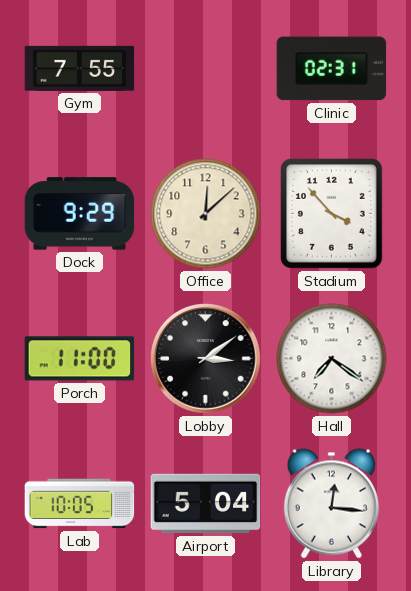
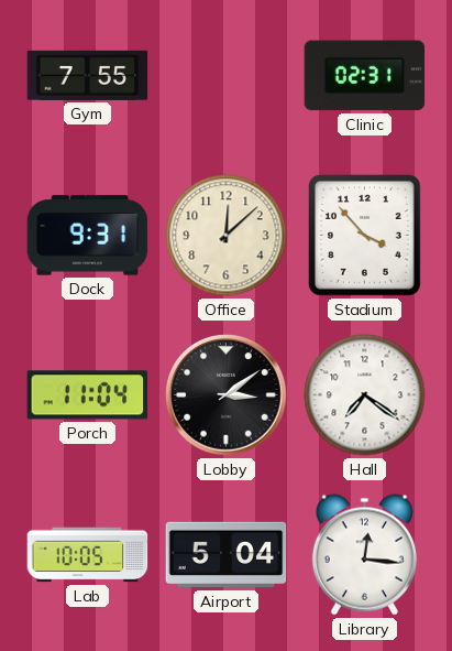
Dock: 9:29 -> 9:31 (88, 236)
Porch: 11:00 -> 11:04 (88, 395)
